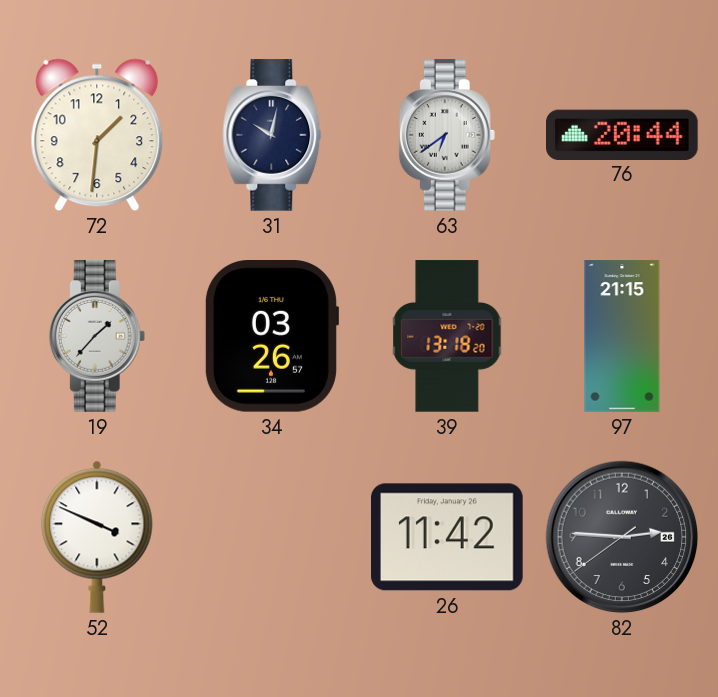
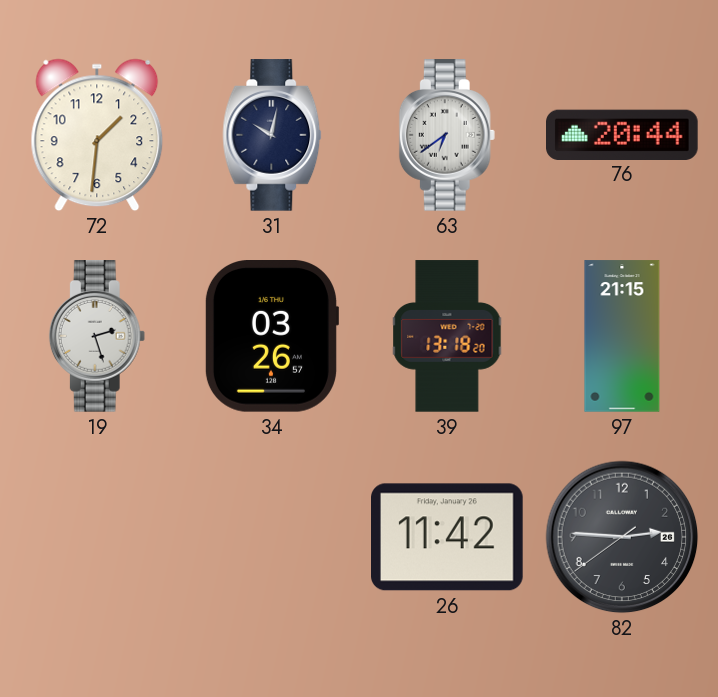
19: 1:37 -> 2:27 (97, 336)
52: 3:49 -> none (97, 537)
